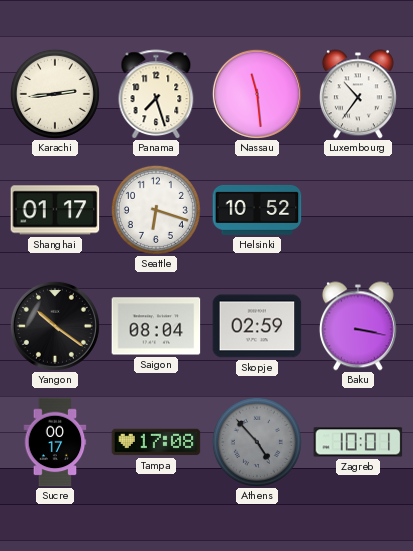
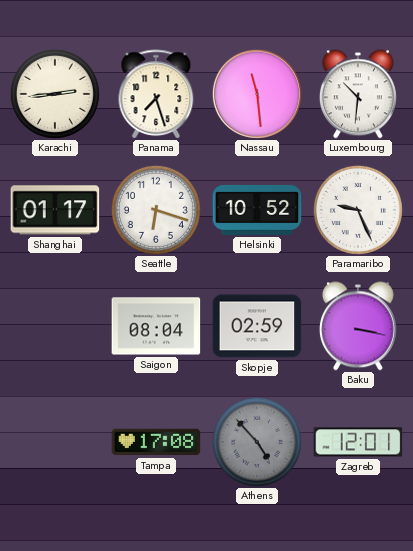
Luxembourg: 10:36 -> 10:31 (358, 94)
Paramaribo: none -> 9:26 (358, 210)
Yangon: 10:21 -> none (55, 326)
Sucre: 00:17 -> none (55, 442)
Zagreb: 10:01 -> 12:01 (358, 442)
